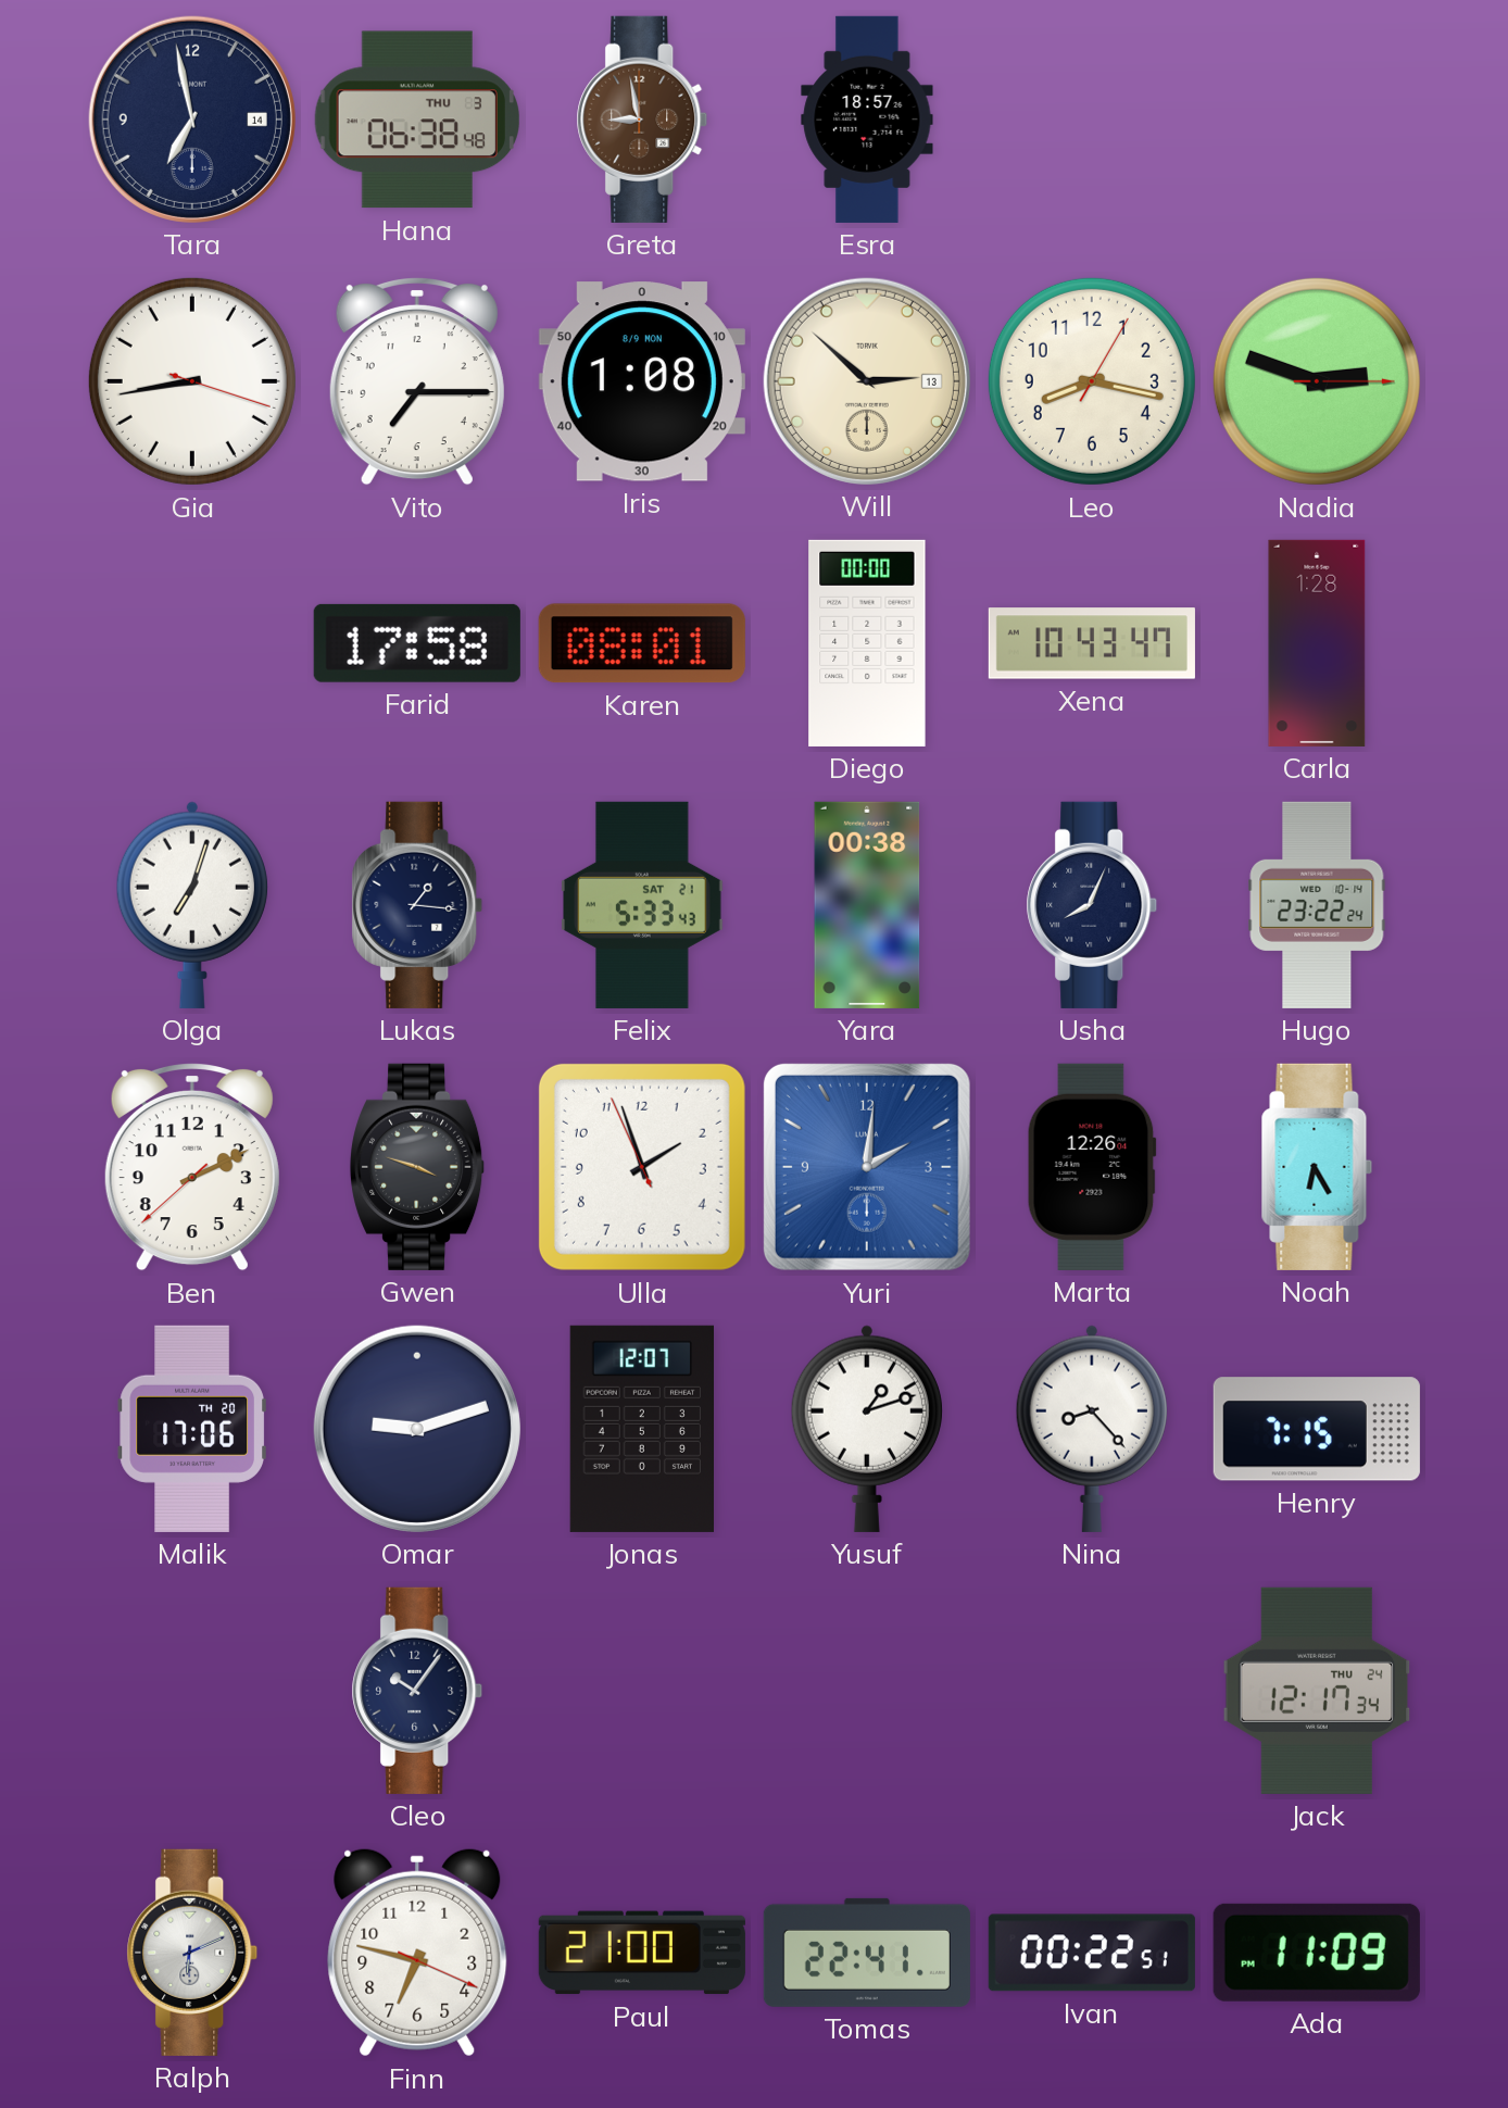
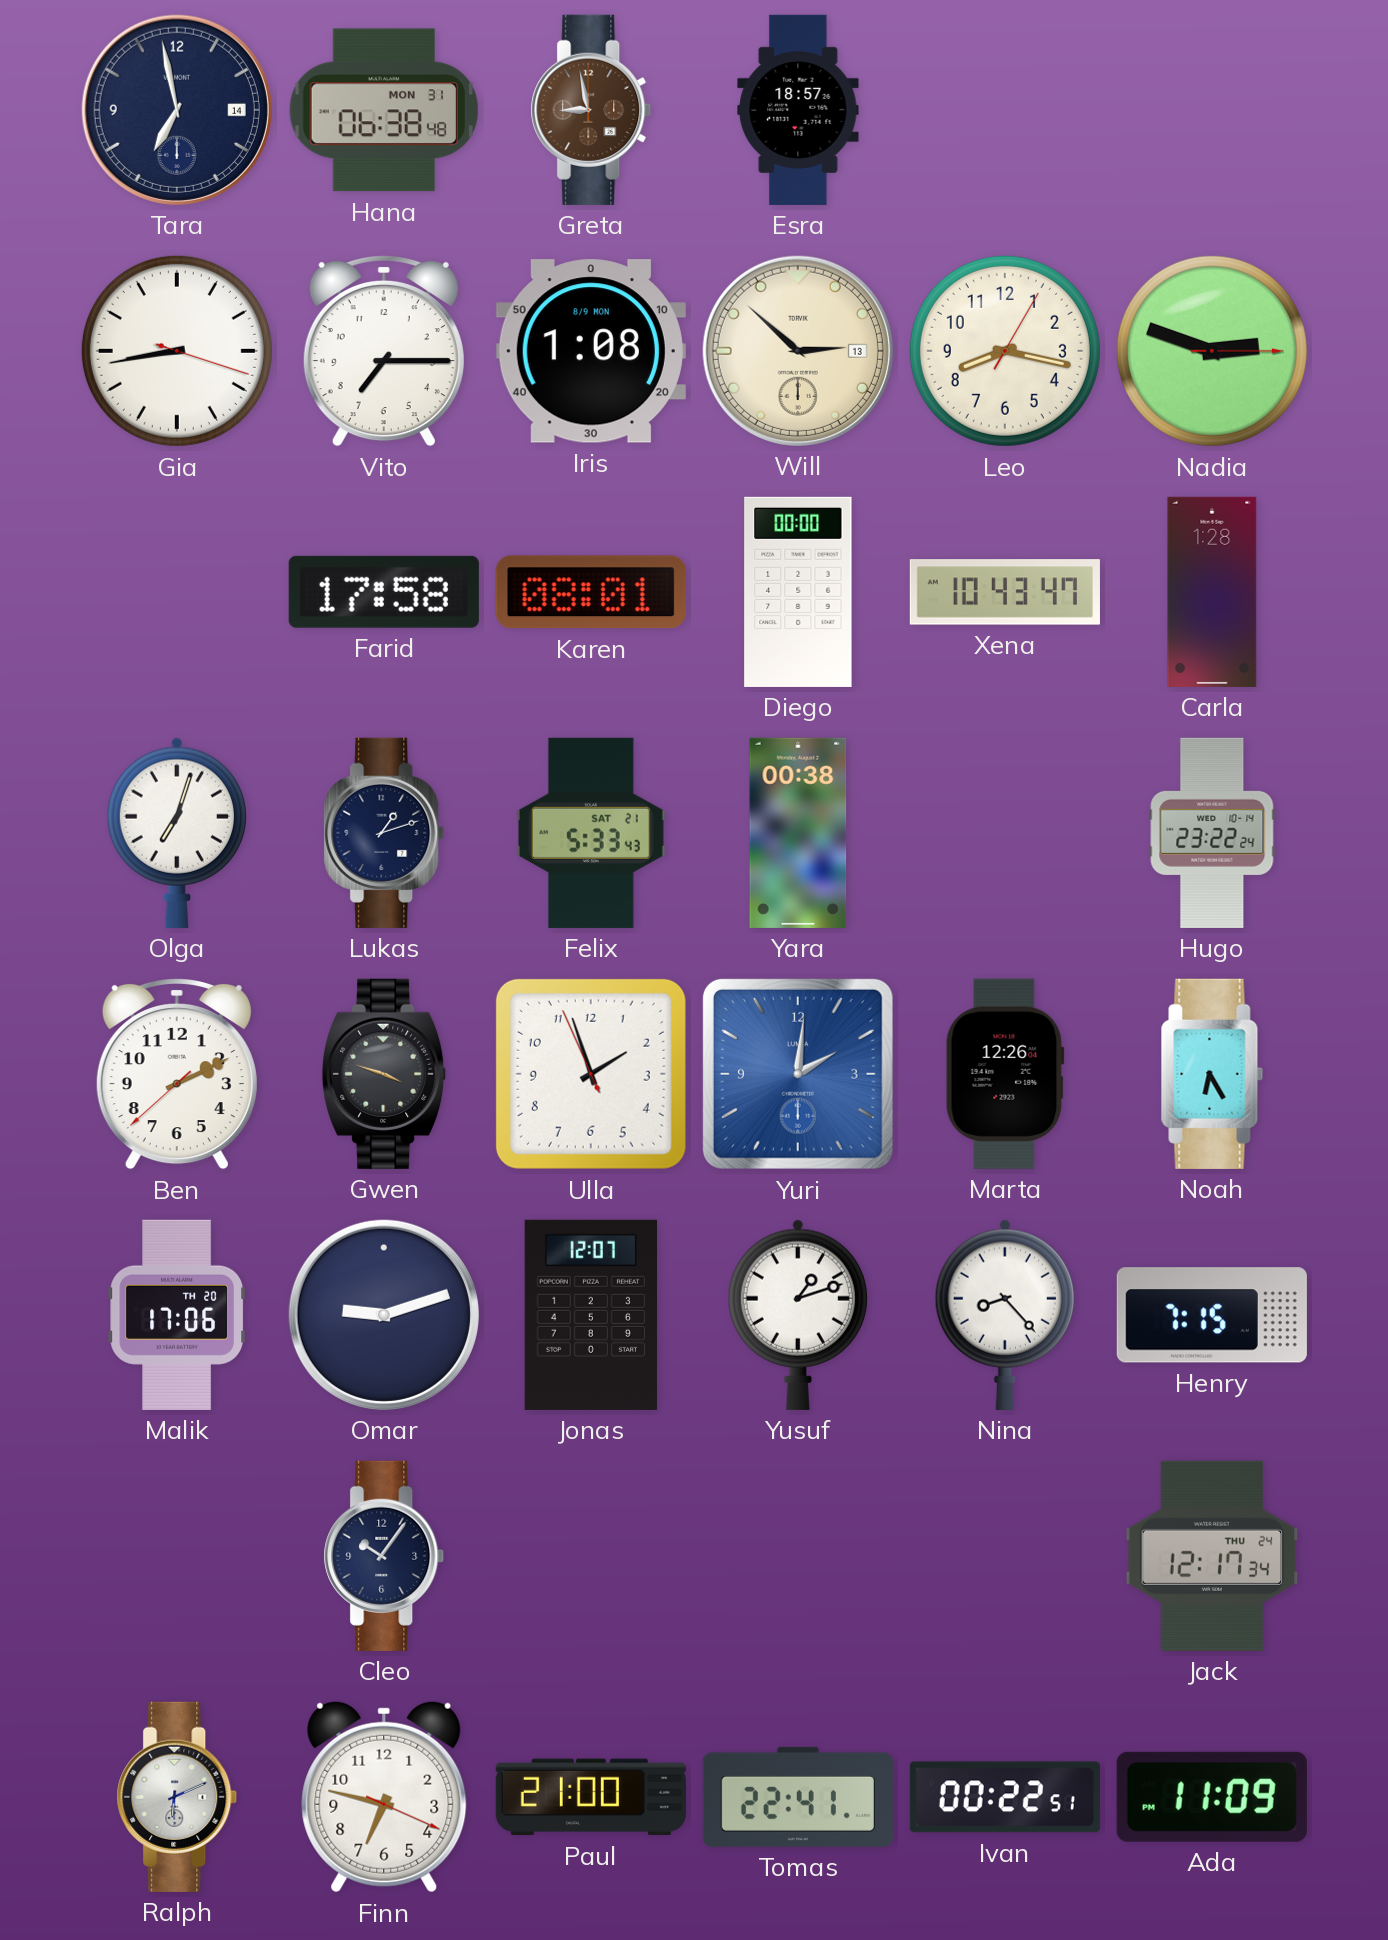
Hana date: THU 3 -> MON 31 (383, 110)
Lukas: 1:16 -> 1:12 (384, 833)
Usha: 8:04 -> none (1092, 905)
